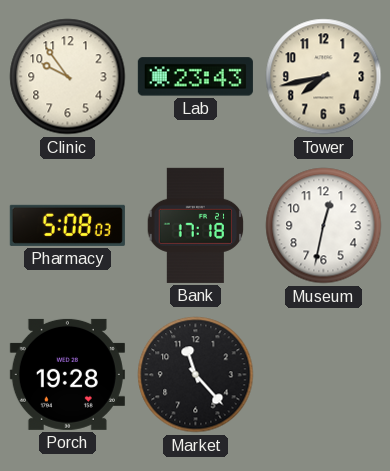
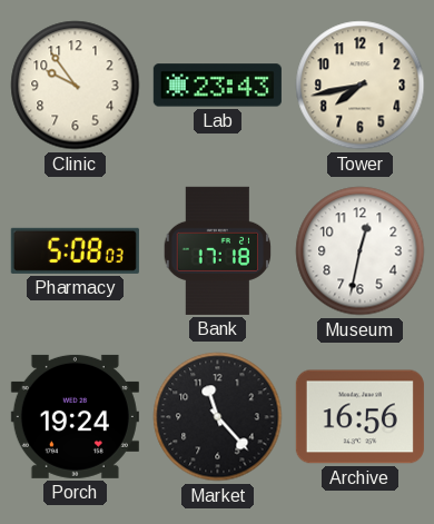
Porch: 19:28 -> 19:24 (75, 416)
Archive: none -> 16:56 (359, 417)
